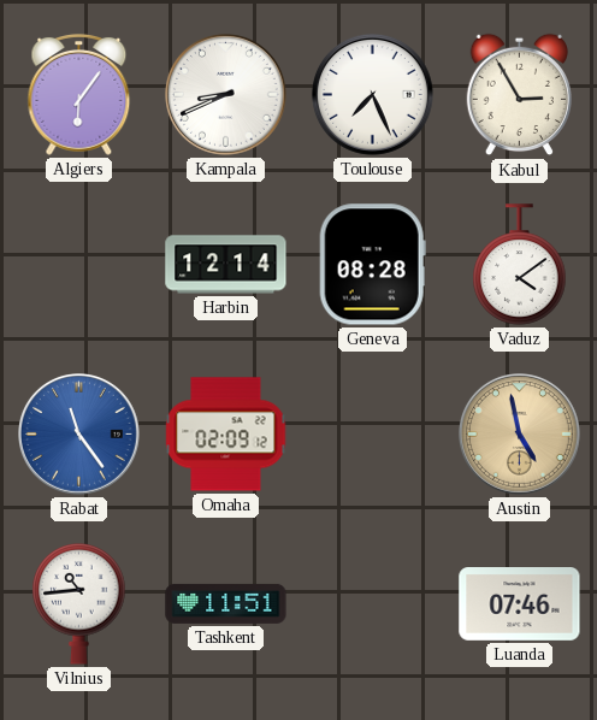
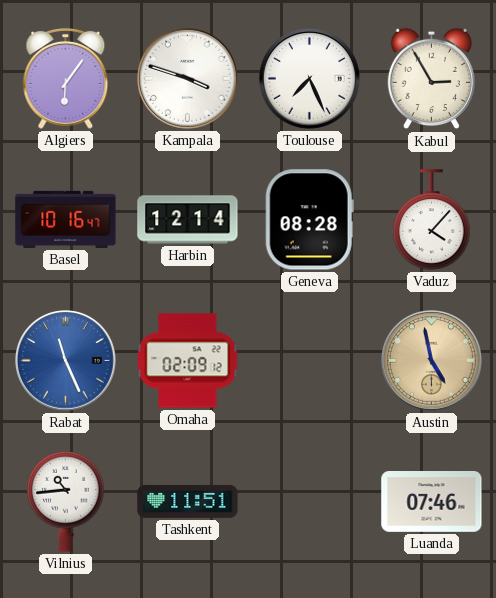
Kampala: 8:41 -> 3:48 (188, 79)
Basel: none -> 10:16 (66, 219)
Vaduz: 4:09 -> 4:07 (432, 220)
Rabat: 11:24 -> 11:26 (66, 361)
